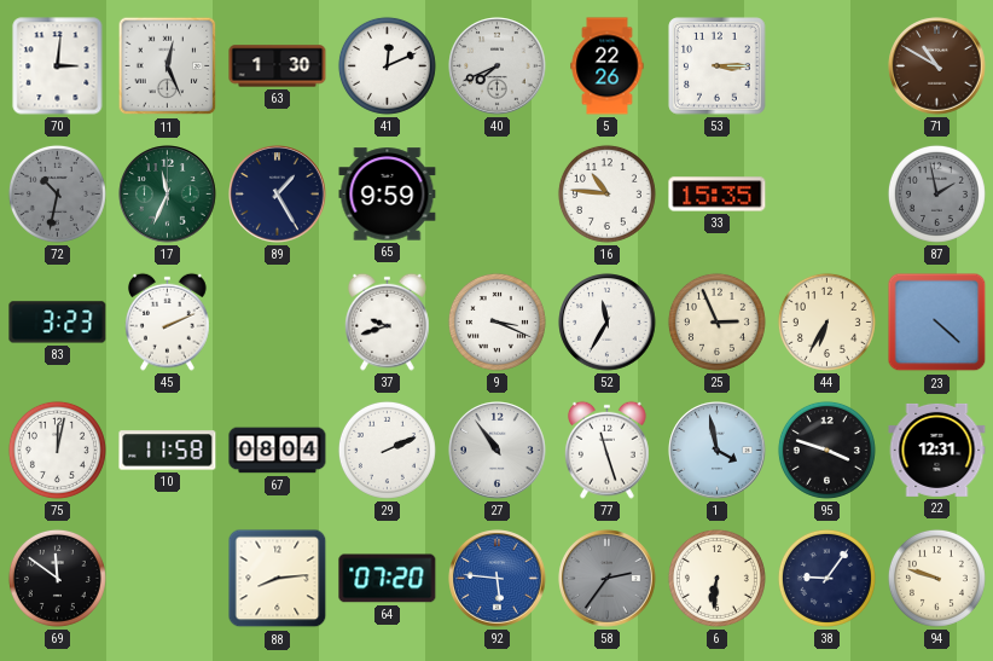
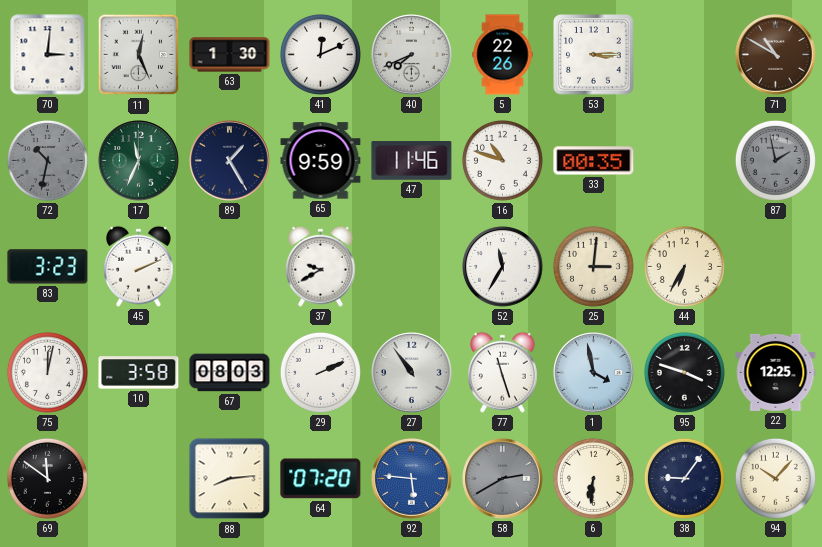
47: none -> 11:46 (412, 161)
16: 10:46 -> 10:48 (502, 160)
33: 15:35 -> 00:35 (594, 161)
37: 9:42 -> 9:40 (321, 266)
9: 3:19 -> none (496, 321)
25: 2:56 -> 3:01 (593, 266)
23: 4:22 -> none (937, 323)
10: 11:58 -> 3:58 (139, 373)
67: 08:04 -> 08:03 (230, 373)
22: 12:31 -> 12:25 (776, 372)
58: 2:36 -> 2:40 (503, 479)
94: 9:48 -> 10:07 (775, 478)
